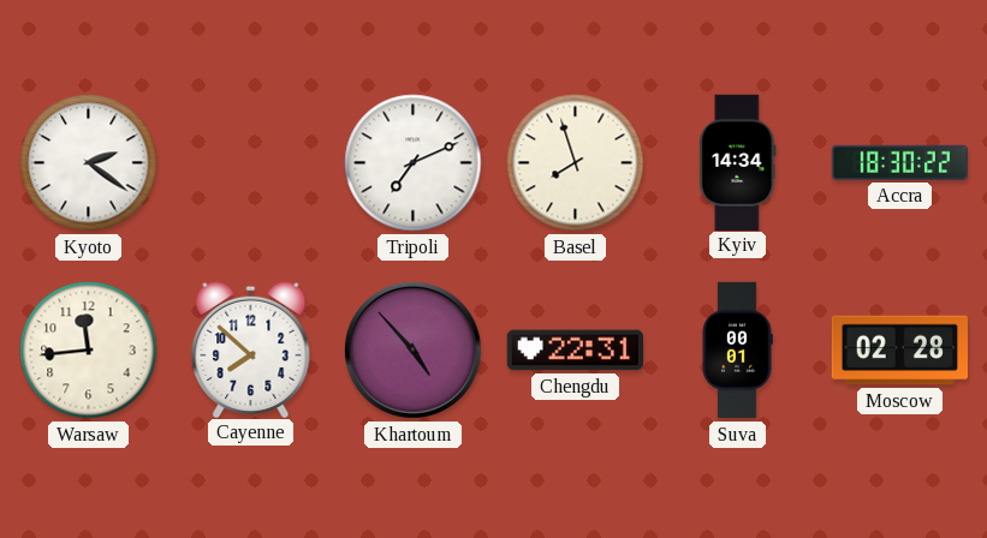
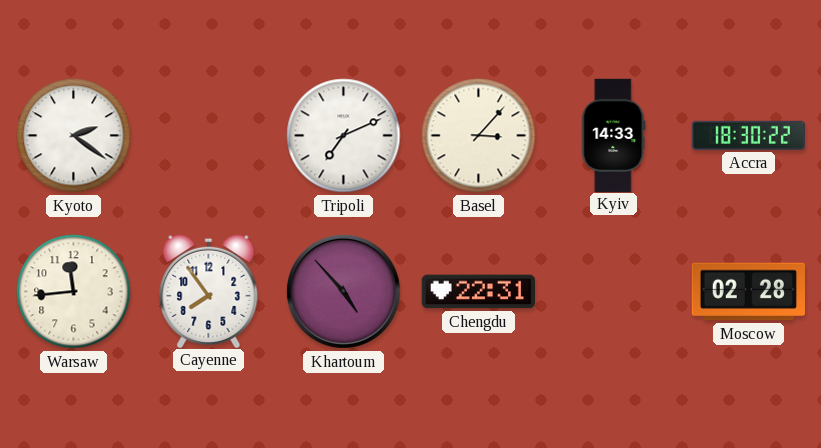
Basel: 7:57 -> 3:07 (479, 136)
Kyiv: 14:34 -> 14:33 (614, 135)
Cayenne: 7:52 -> 7:54 (209, 290)
Suva: 00:01 -> none (737, 351)
